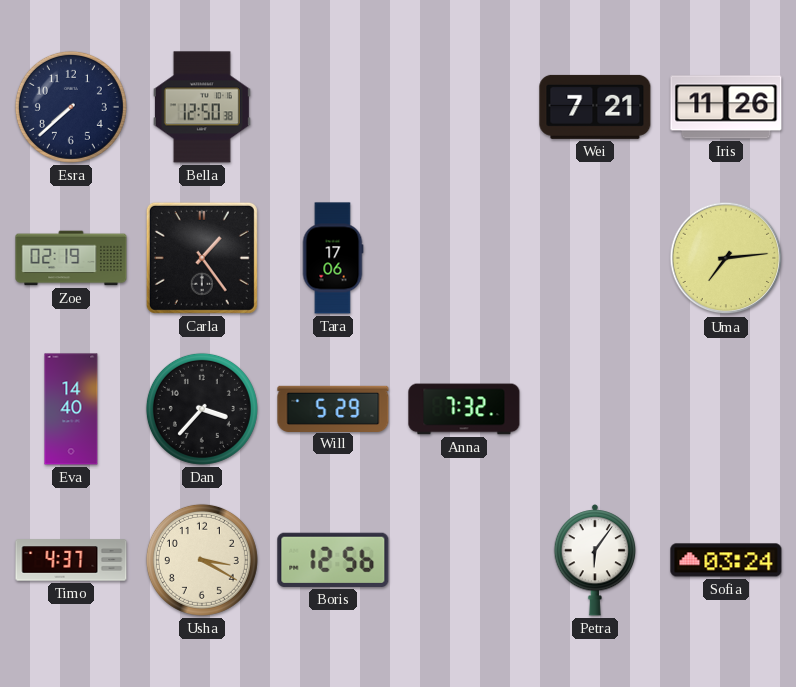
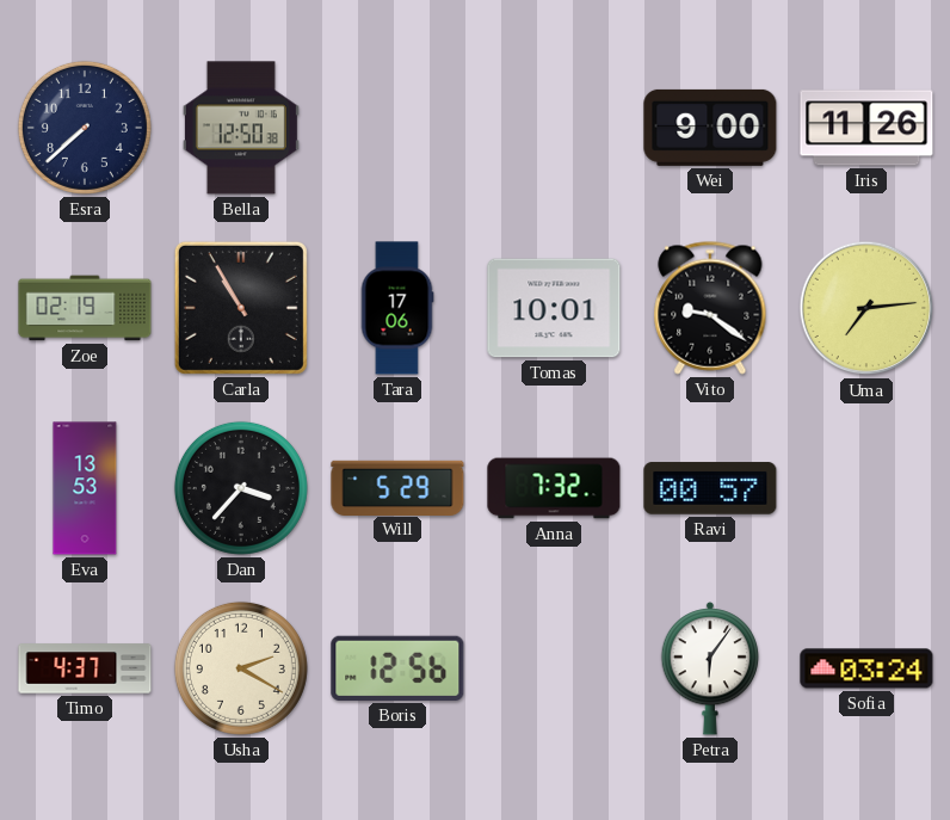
Wei: 7:21 -> 9:00 (710, 128)
Carla: 1:24 -> 10:55 (241, 308)
Tomas: none -> 10:01 (554, 308)
Vito: none -> 9:21 (710, 308)
Eva: 14:40 -> 13:53 (85, 488)
Ravi: none -> 00:57 (710, 488)
Usha: 3:20 -> 2:20 (241, 668)
